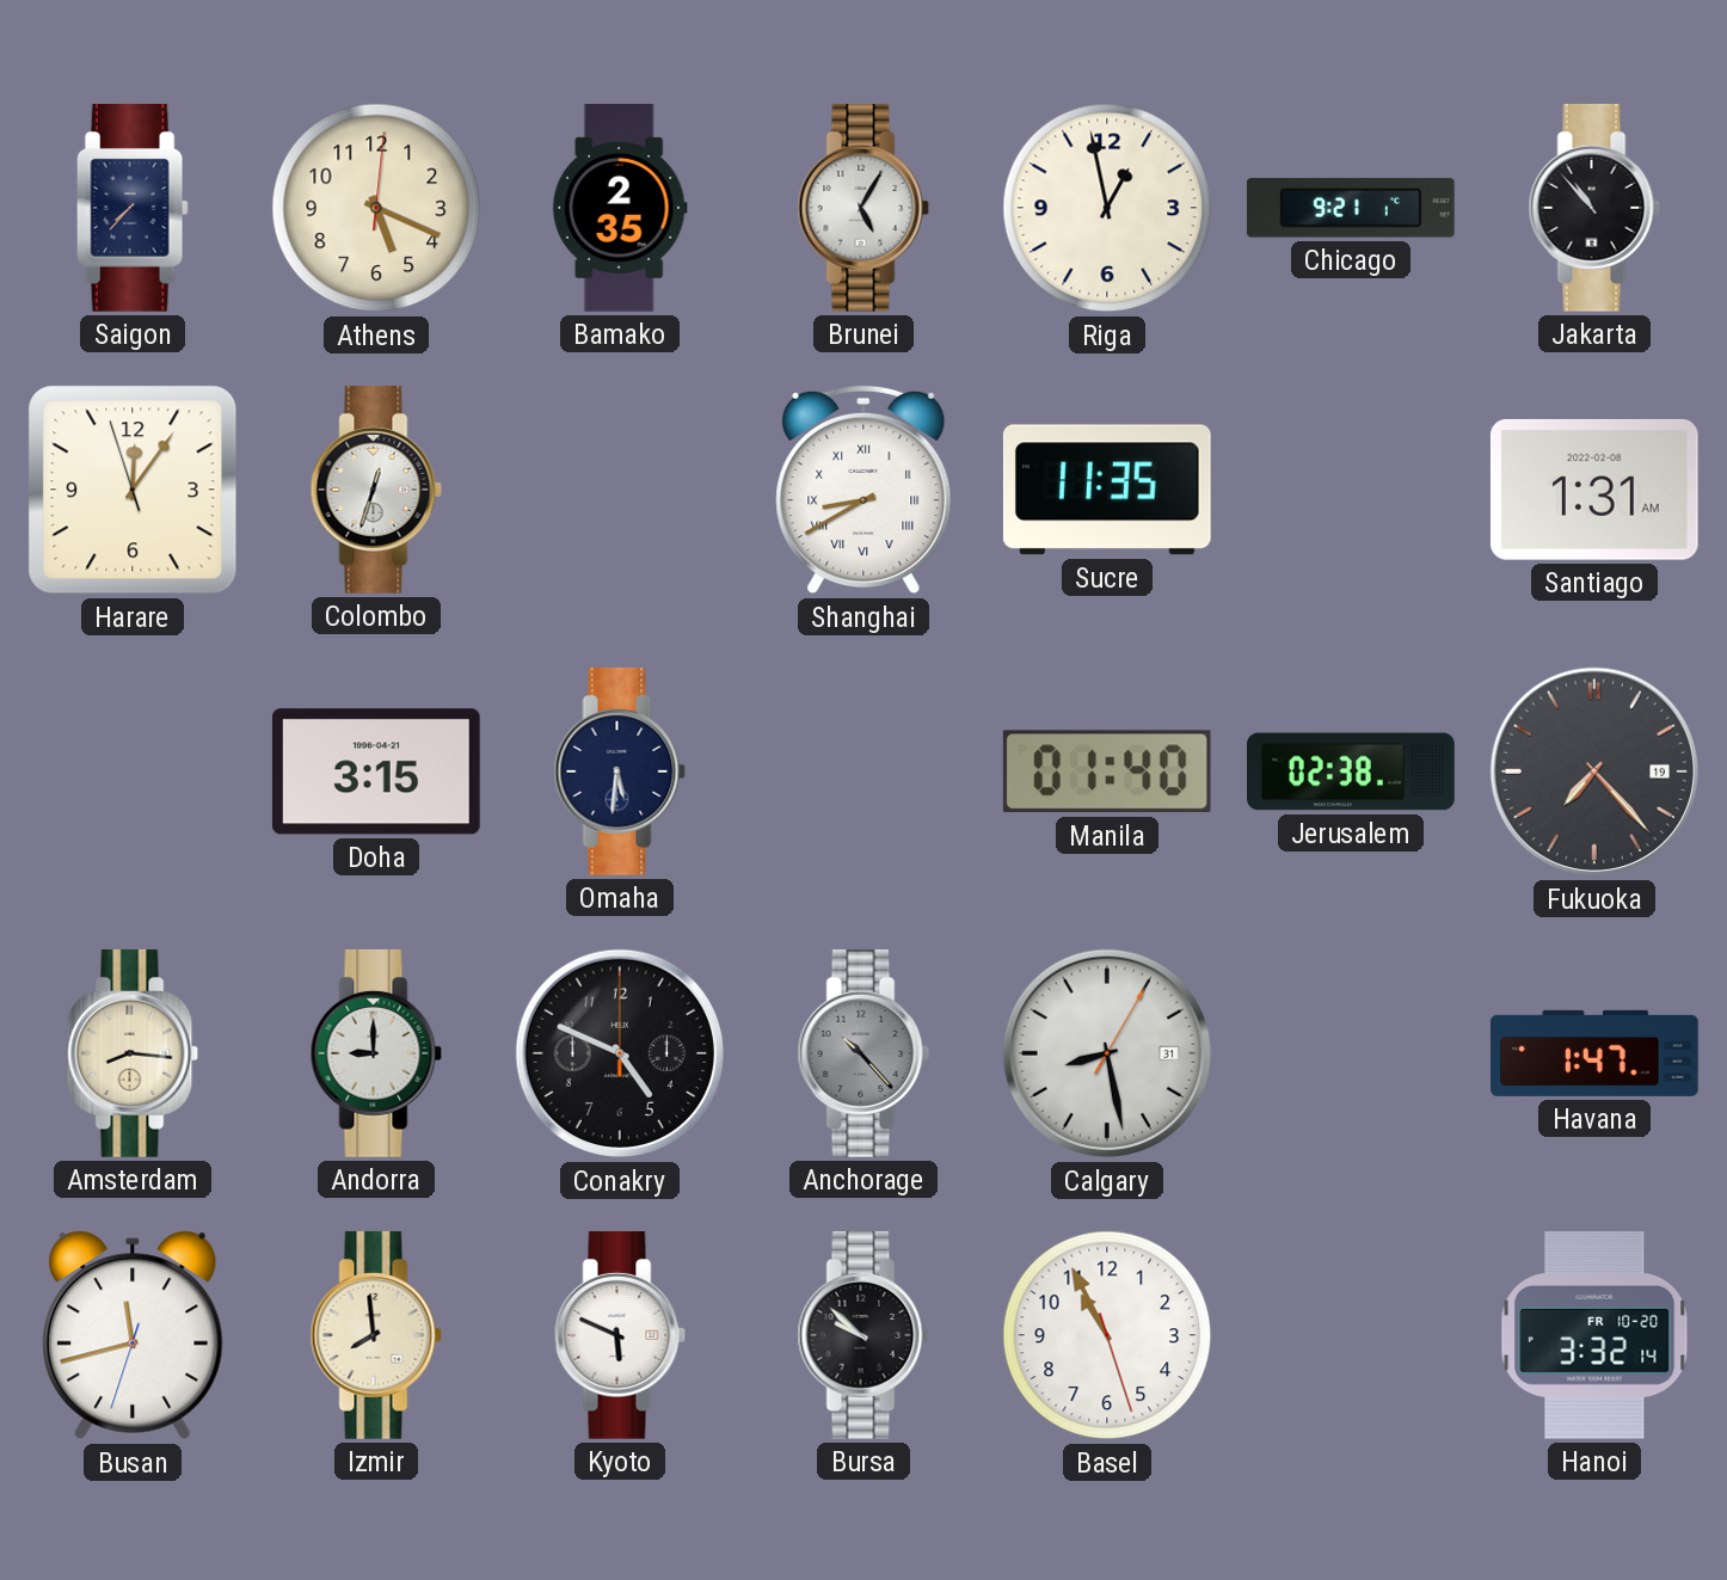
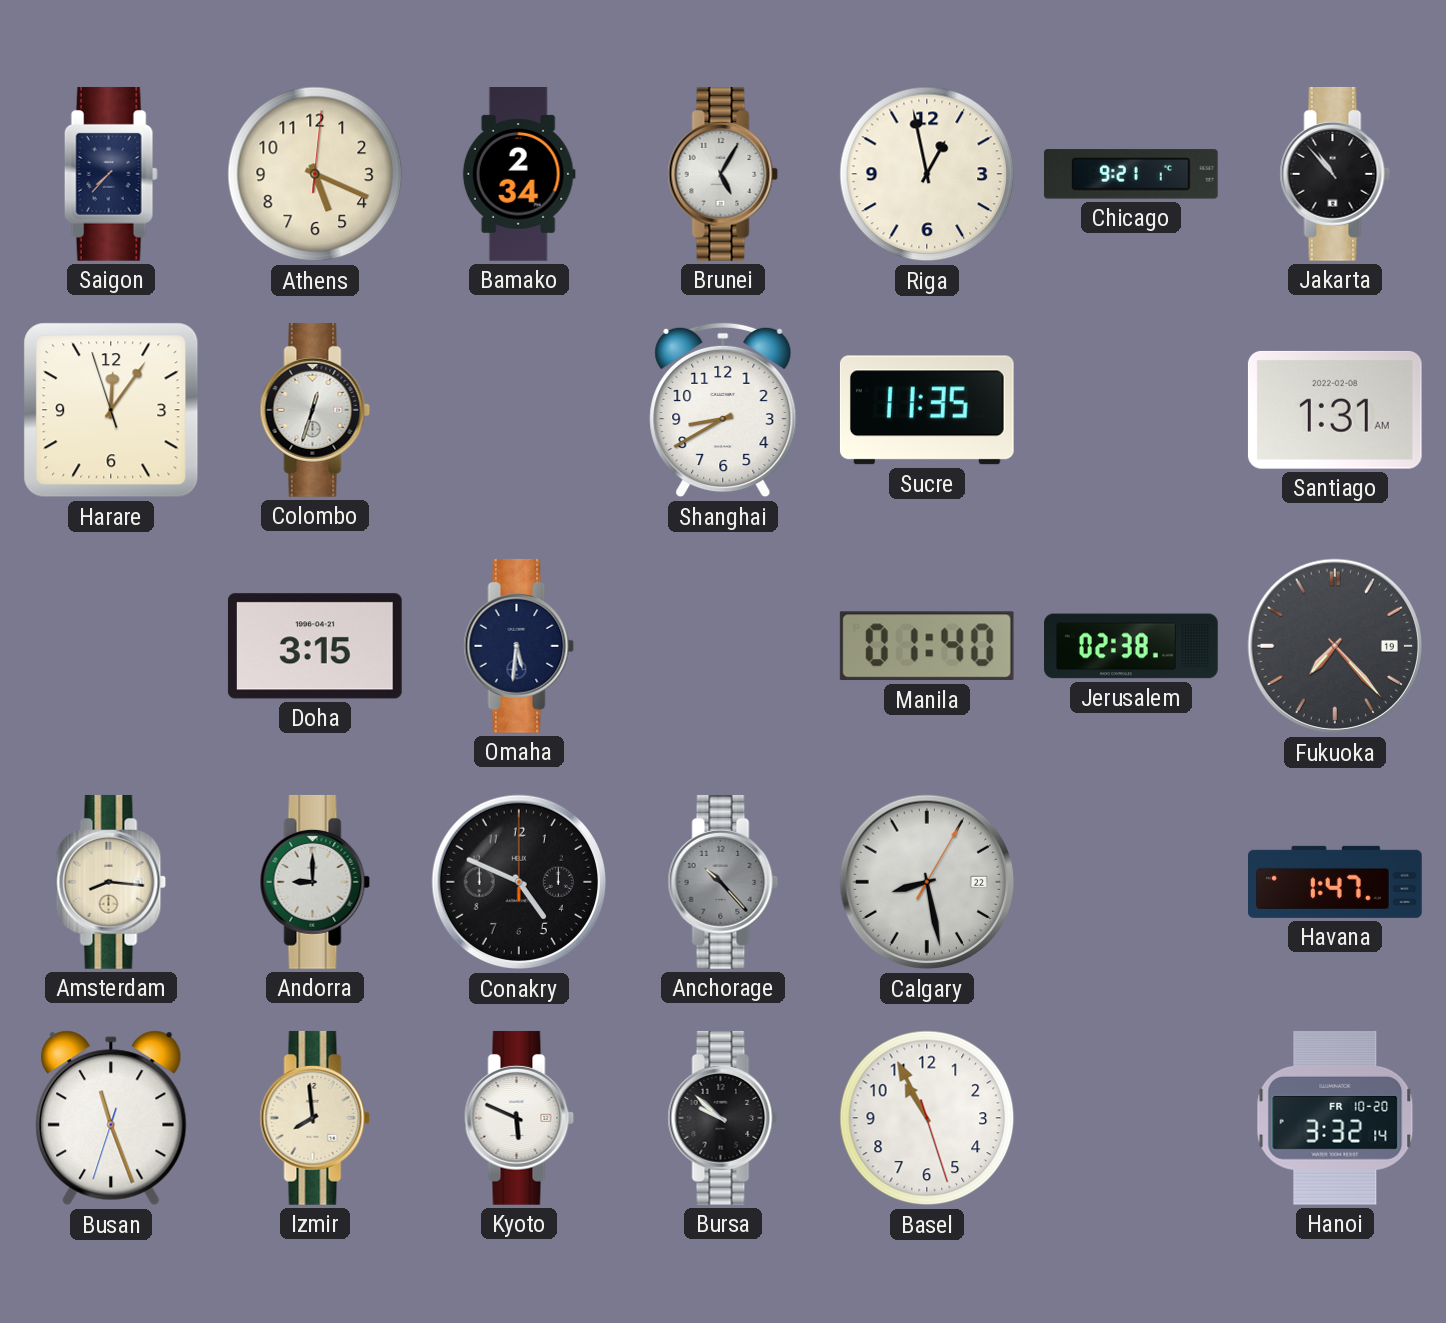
Bamako: 2:35 -> 2:34 (519, 175)
Shanghai numerals: Roman -> Arabic (723, 410)
Calgary date: 31 -> 22 (927, 882)
Busan: 11:42 -> 11:26 (111, 1118)
